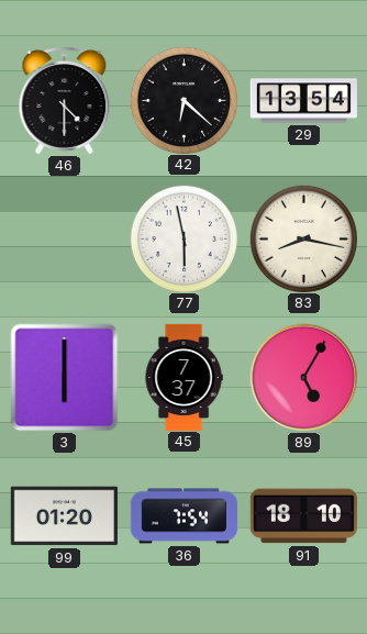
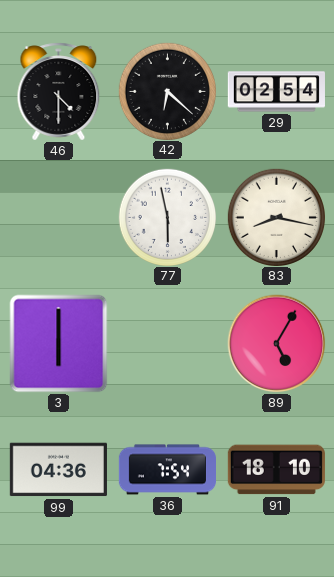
29: 13:54 -> 02:54 (276, 92)
45: 7:37 -> none (183, 377)
99: 01:20 -> 04:36 (58, 470)
